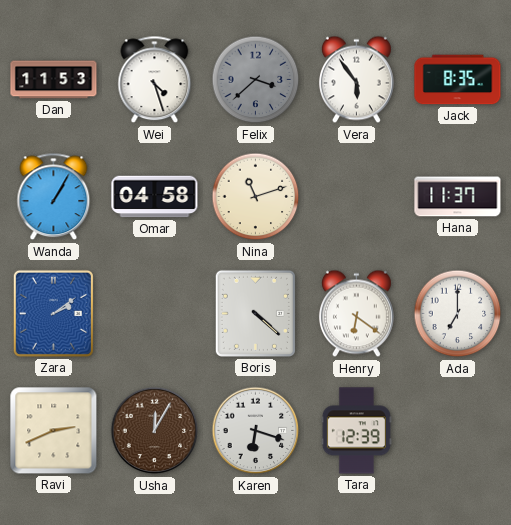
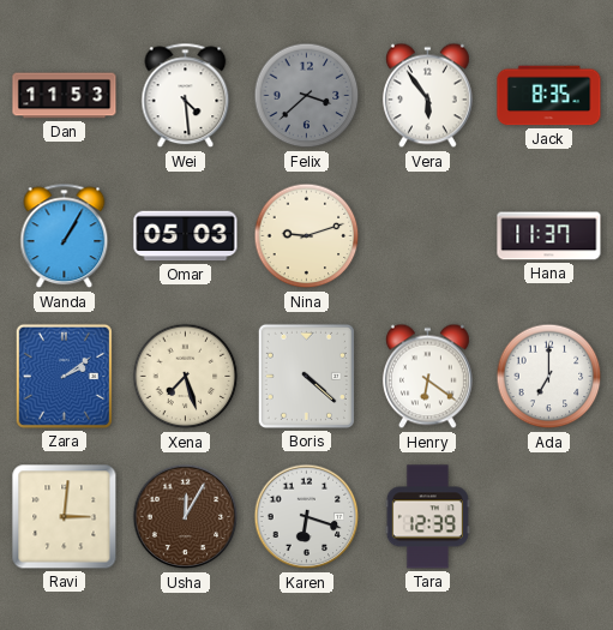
Wei: 4:27 -> 4:29 (186, 96)
Omar: 04:58 -> 05:03 (186, 236)
Nina: 11:12 -> 9:12 (307, 236)
Xena: none -> 7:27 (186, 377)
Ravi: 2:41 -> 3:01 (65, 517)
